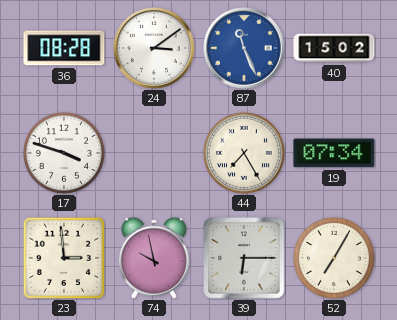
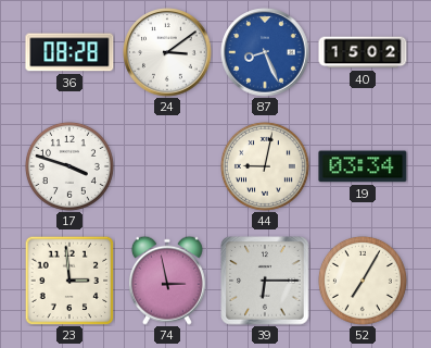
87: 11:26 -> 8:26 (265, 52)
44: 7:25 -> 9:02 (265, 166)
19: 07:34 -> 03:34 (363, 166)
74: 9:58 -> 2:58 (167, 281)
